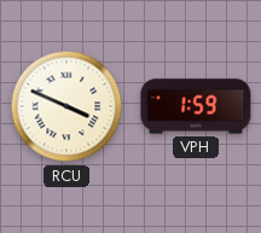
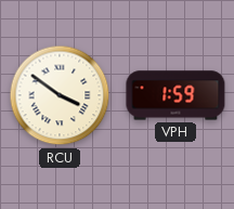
RCU: 3:49 -> 3:51 (60, 95)
